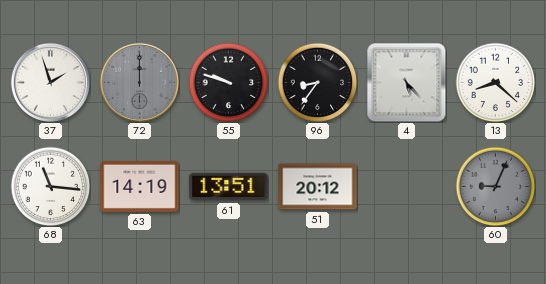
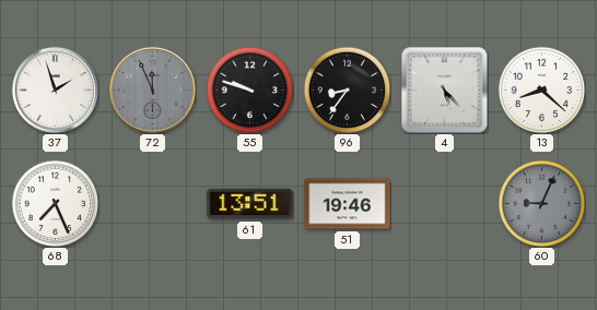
72: 12:00 -> 11:56 (152, 90)
68: 11:16 -> 7:26 (55, 203)
63: 14:19 -> none (140, 186)
51: 20:12 -> 19:46 (348, 204)
